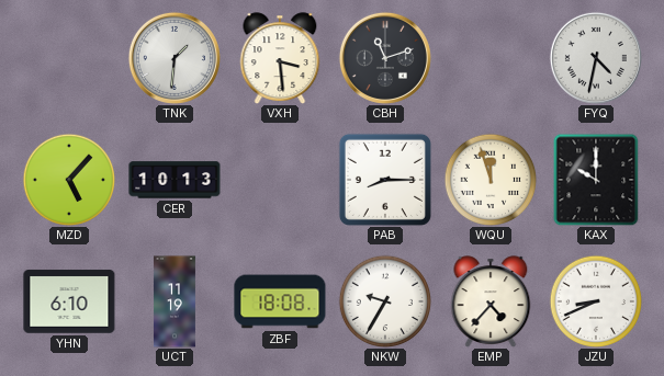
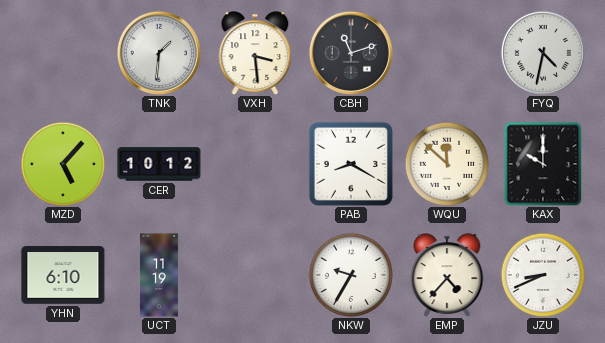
CER: 10:13 -> 10:12 (159, 164)
PAB: 8:15 -> 8:20 (351, 164)
WQU: 11:57 -> 11:52 (446, 163)
ZBF: 18:08 -> none (280, 301)
